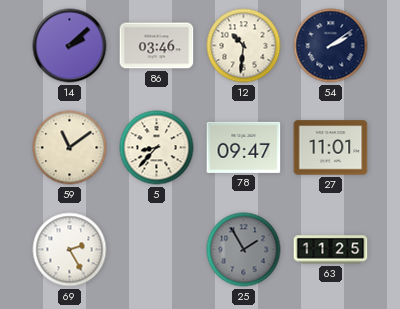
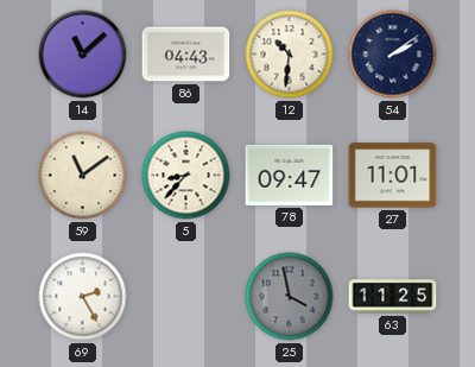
14: 2:08 -> 11:08 (83, 55)
86: 03:46 -> 04:43 (186, 55)
25: 1:55 -> 3:58 (290, 297)
